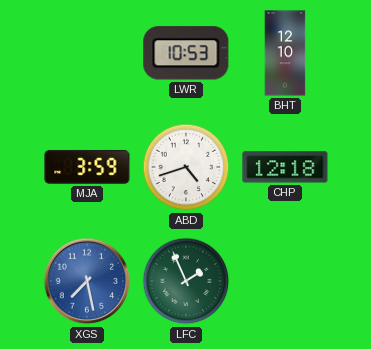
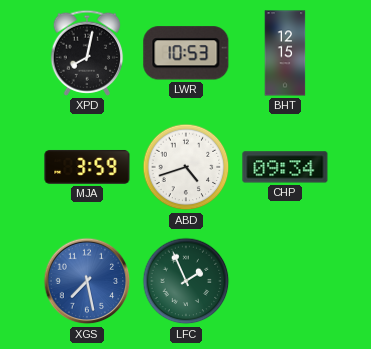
XPD: none -> 8:02 (87, 53)
BHT: 12:10 -> 12:15 (285, 53)
CHP: 12:18 -> 09:34 (285, 167)
